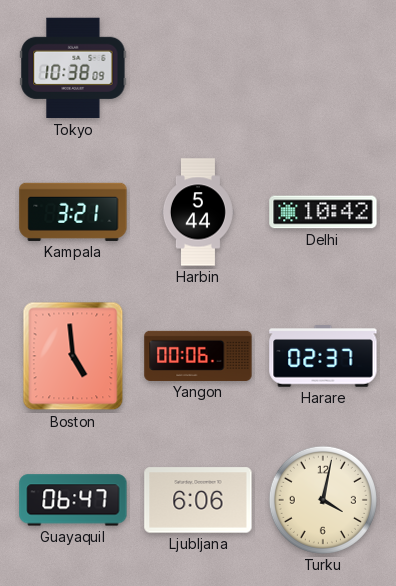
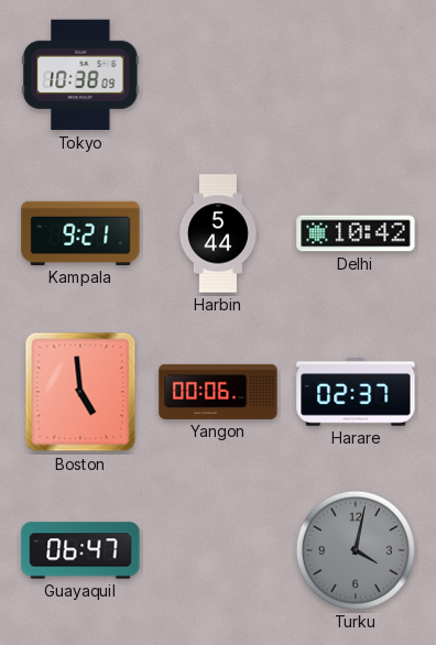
Kampala: 3:21 -> 9:21 (80, 233)
Ljubljana: 6:06 -> none (198, 500)
Turku dial: cream -> grey (356, 550)
